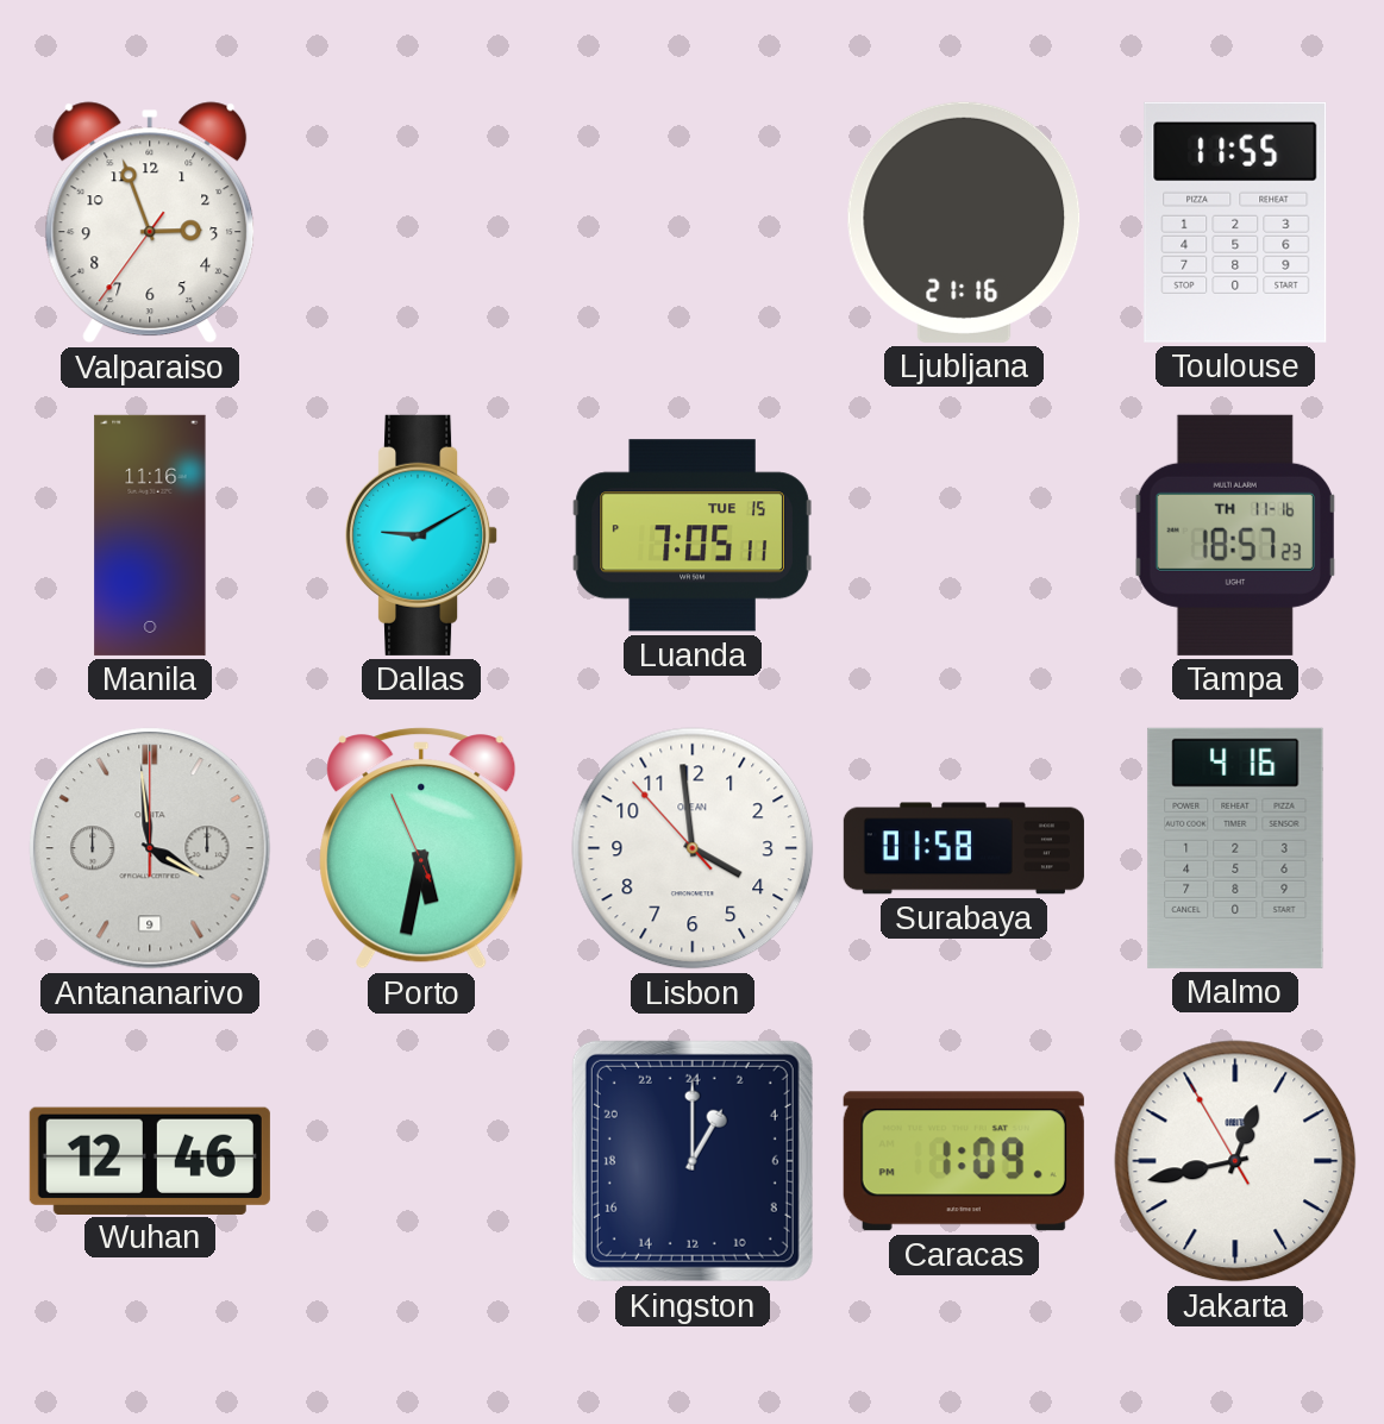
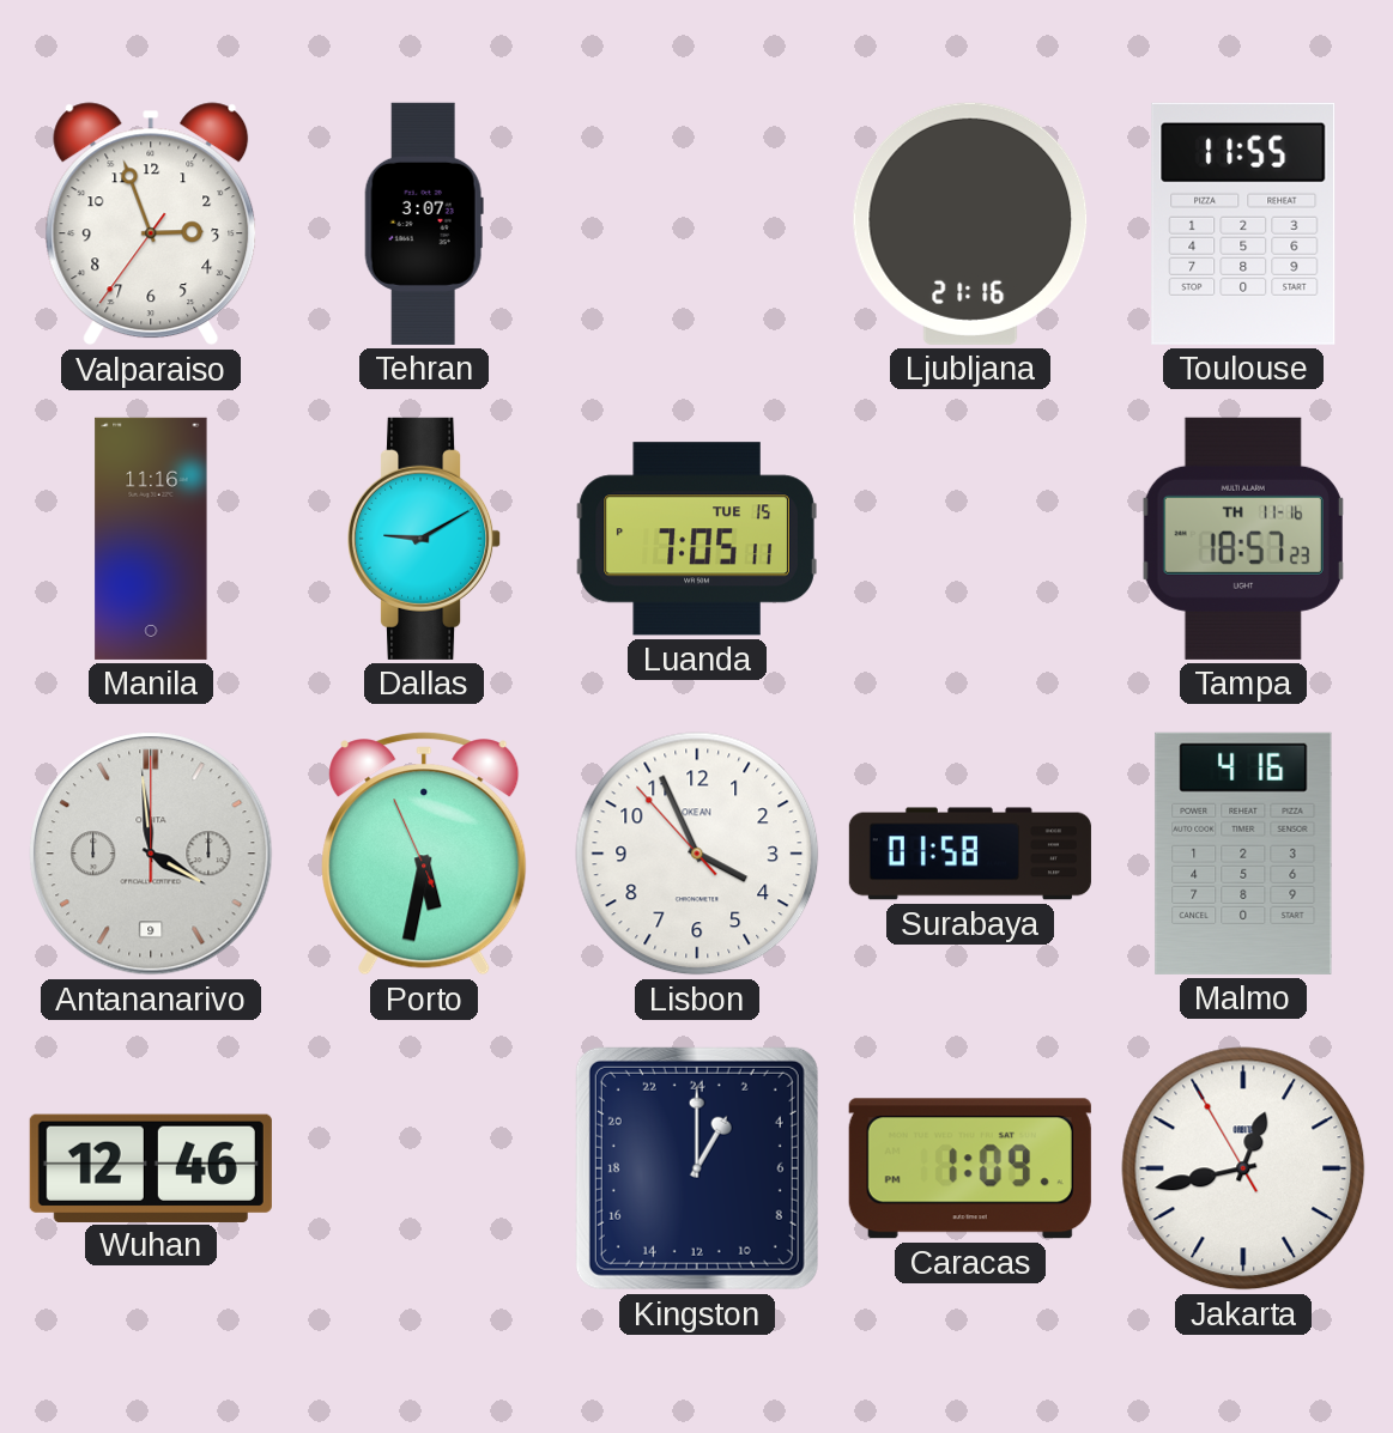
Tehran: none -> 3:07 (424, 224)
Lisbon: 3:58 -> 3:55 (697, 854)
